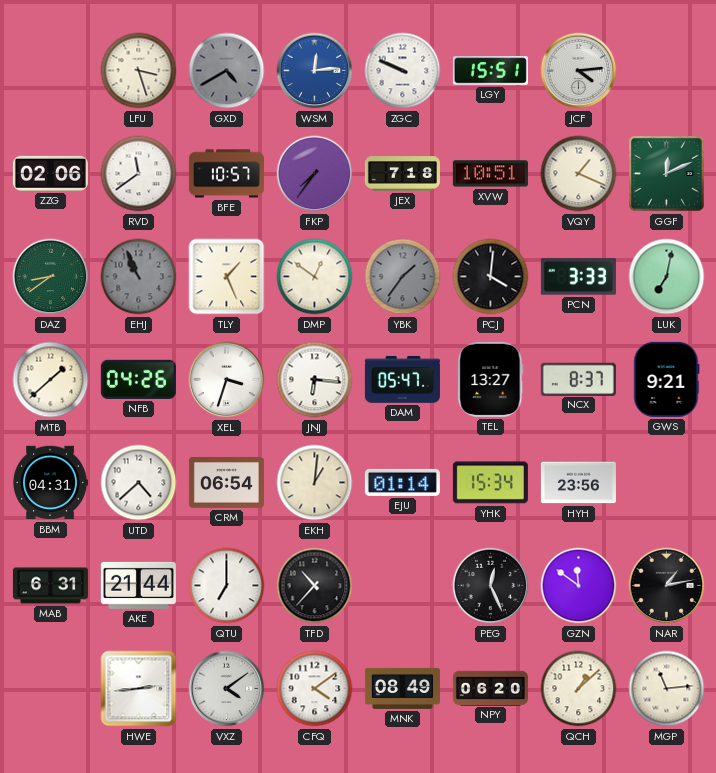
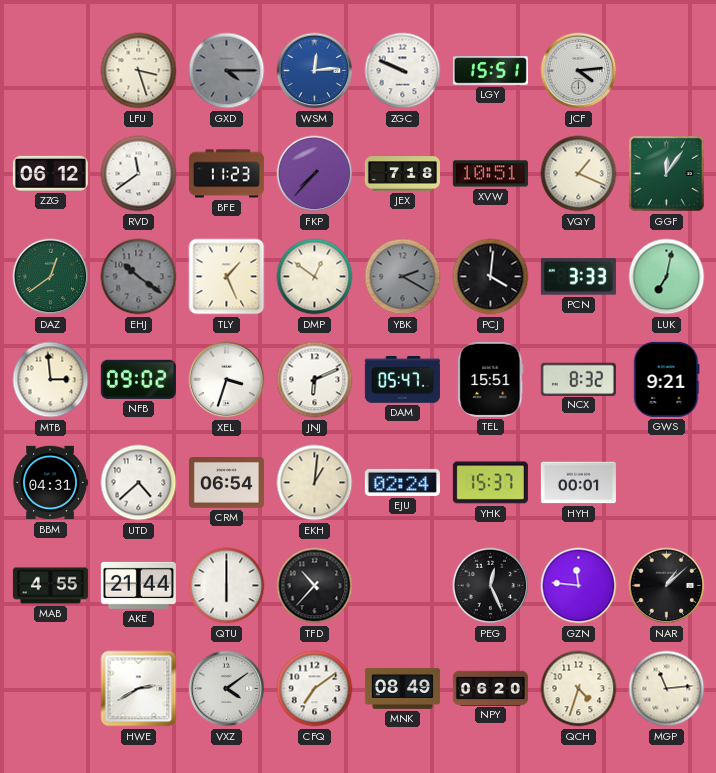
GXD: 4:40 -> 4:15 (227, 71)
ZZG: 02:06 -> 06:12 (50, 173)
BFE: 10:57 -> 11:23 (226, 174)
FKP: 7:36 -> 7:37 (315, 174)
GGF: 12:11 -> 12:06 (667, 174)
DAZ: 8:39 -> 12:39 (51, 277)
EHJ: 10:56 -> 10:21 (139, 277)
YBK: 1:36 -> 2:20 (403, 277)
MTB: 1:38 -> 2:59 (51, 380)
NFB: 04:26 -> 09:02 (138, 379)
JNJ: 6:16 -> 6:11 (315, 380)
TEL: 13:27 -> 15:51 (491, 379)
NCX: 8:37 -> 8:32 (578, 379)
EJU: 01:14 -> 02:24 (402, 482)
YHK: 15:34 -> 15:37 (490, 483)
HYH: 23:56 -> 00:01 (578, 483)
MAB: 6:31 -> 4:55 (50, 586)
QTU: 7:00 -> 6:00 (227, 586)
GZN: 11:51 -> 11:46 (579, 586)
NAR: 1:13 -> 1:08 (667, 586)
HWE: 2:44 -> 2:40 (139, 689)
CFQ: 4:09 -> 7:09 (315, 689)
QCH: 1:08 -> 4:33 (579, 689)
